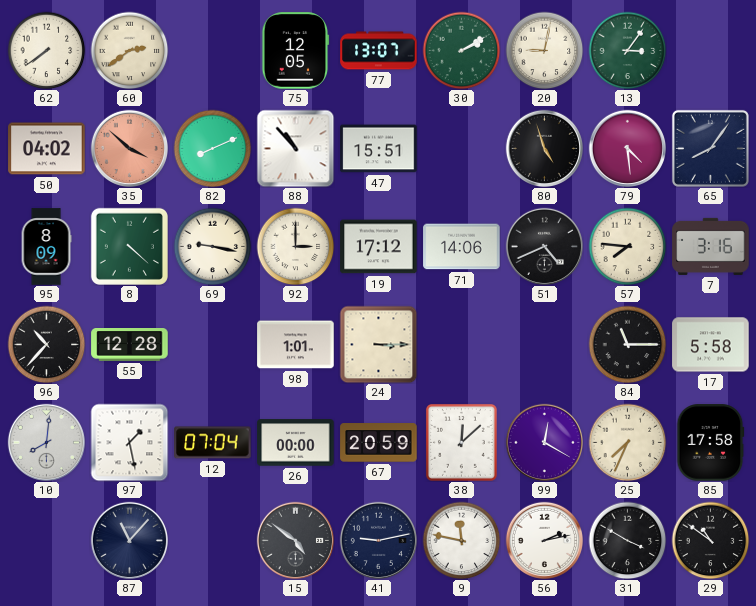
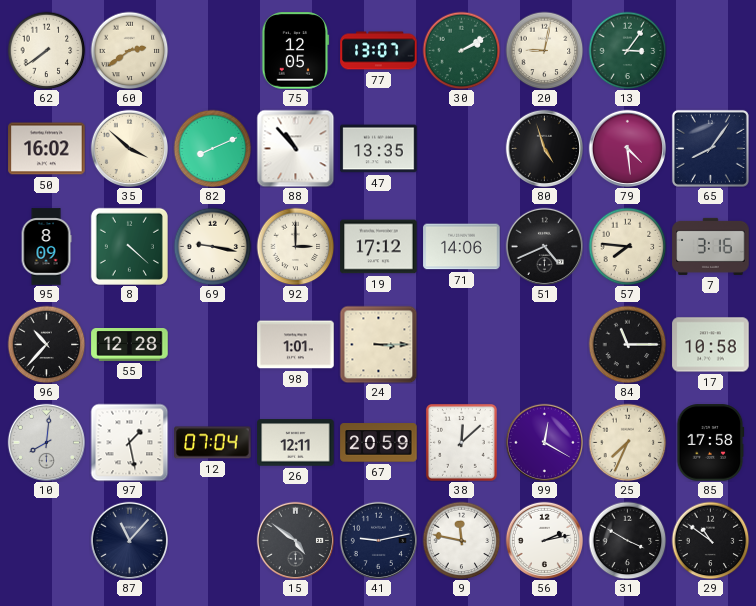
50: 04:02 -> 16:02 (47, 149)
35 dial: salmon -> cream (129, 148)
47: 15:51 -> 13:35 (379, 149)
17: 5:58 -> 10:58 (711, 345)
26: 00:00 -> 12:11 (296, 443)
